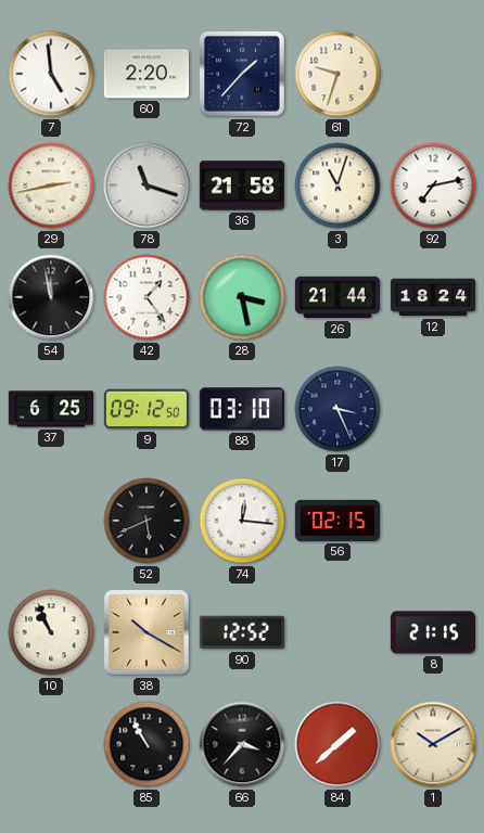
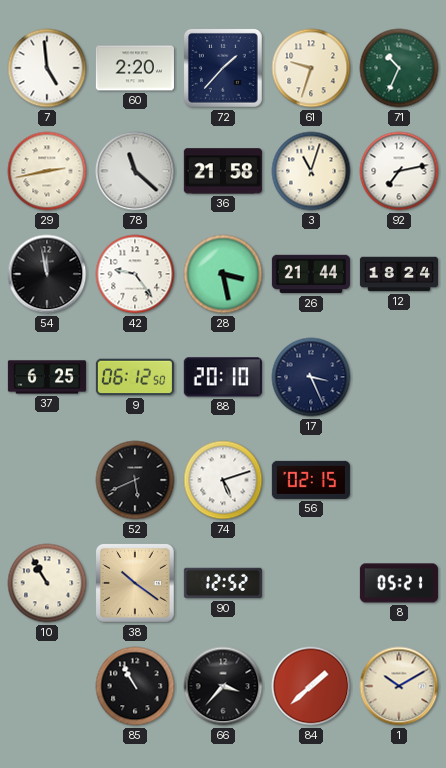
71: none -> 10:34 (399, 68)
78: 11:18 -> 11:22 (135, 171)
42: 1:24 -> 9:24 (135, 274)
9: 09:12 -> 06:12 (135, 377)
88: 03:10 -> 20:10 (223, 377)
74: 12:16 -> 5:12 (223, 480)
10: 10:56 -> 10:55 (47, 583)
38: 10:20 -> 10:21 (135, 583)
8: 21:15 -> 05:21 (399, 583)
